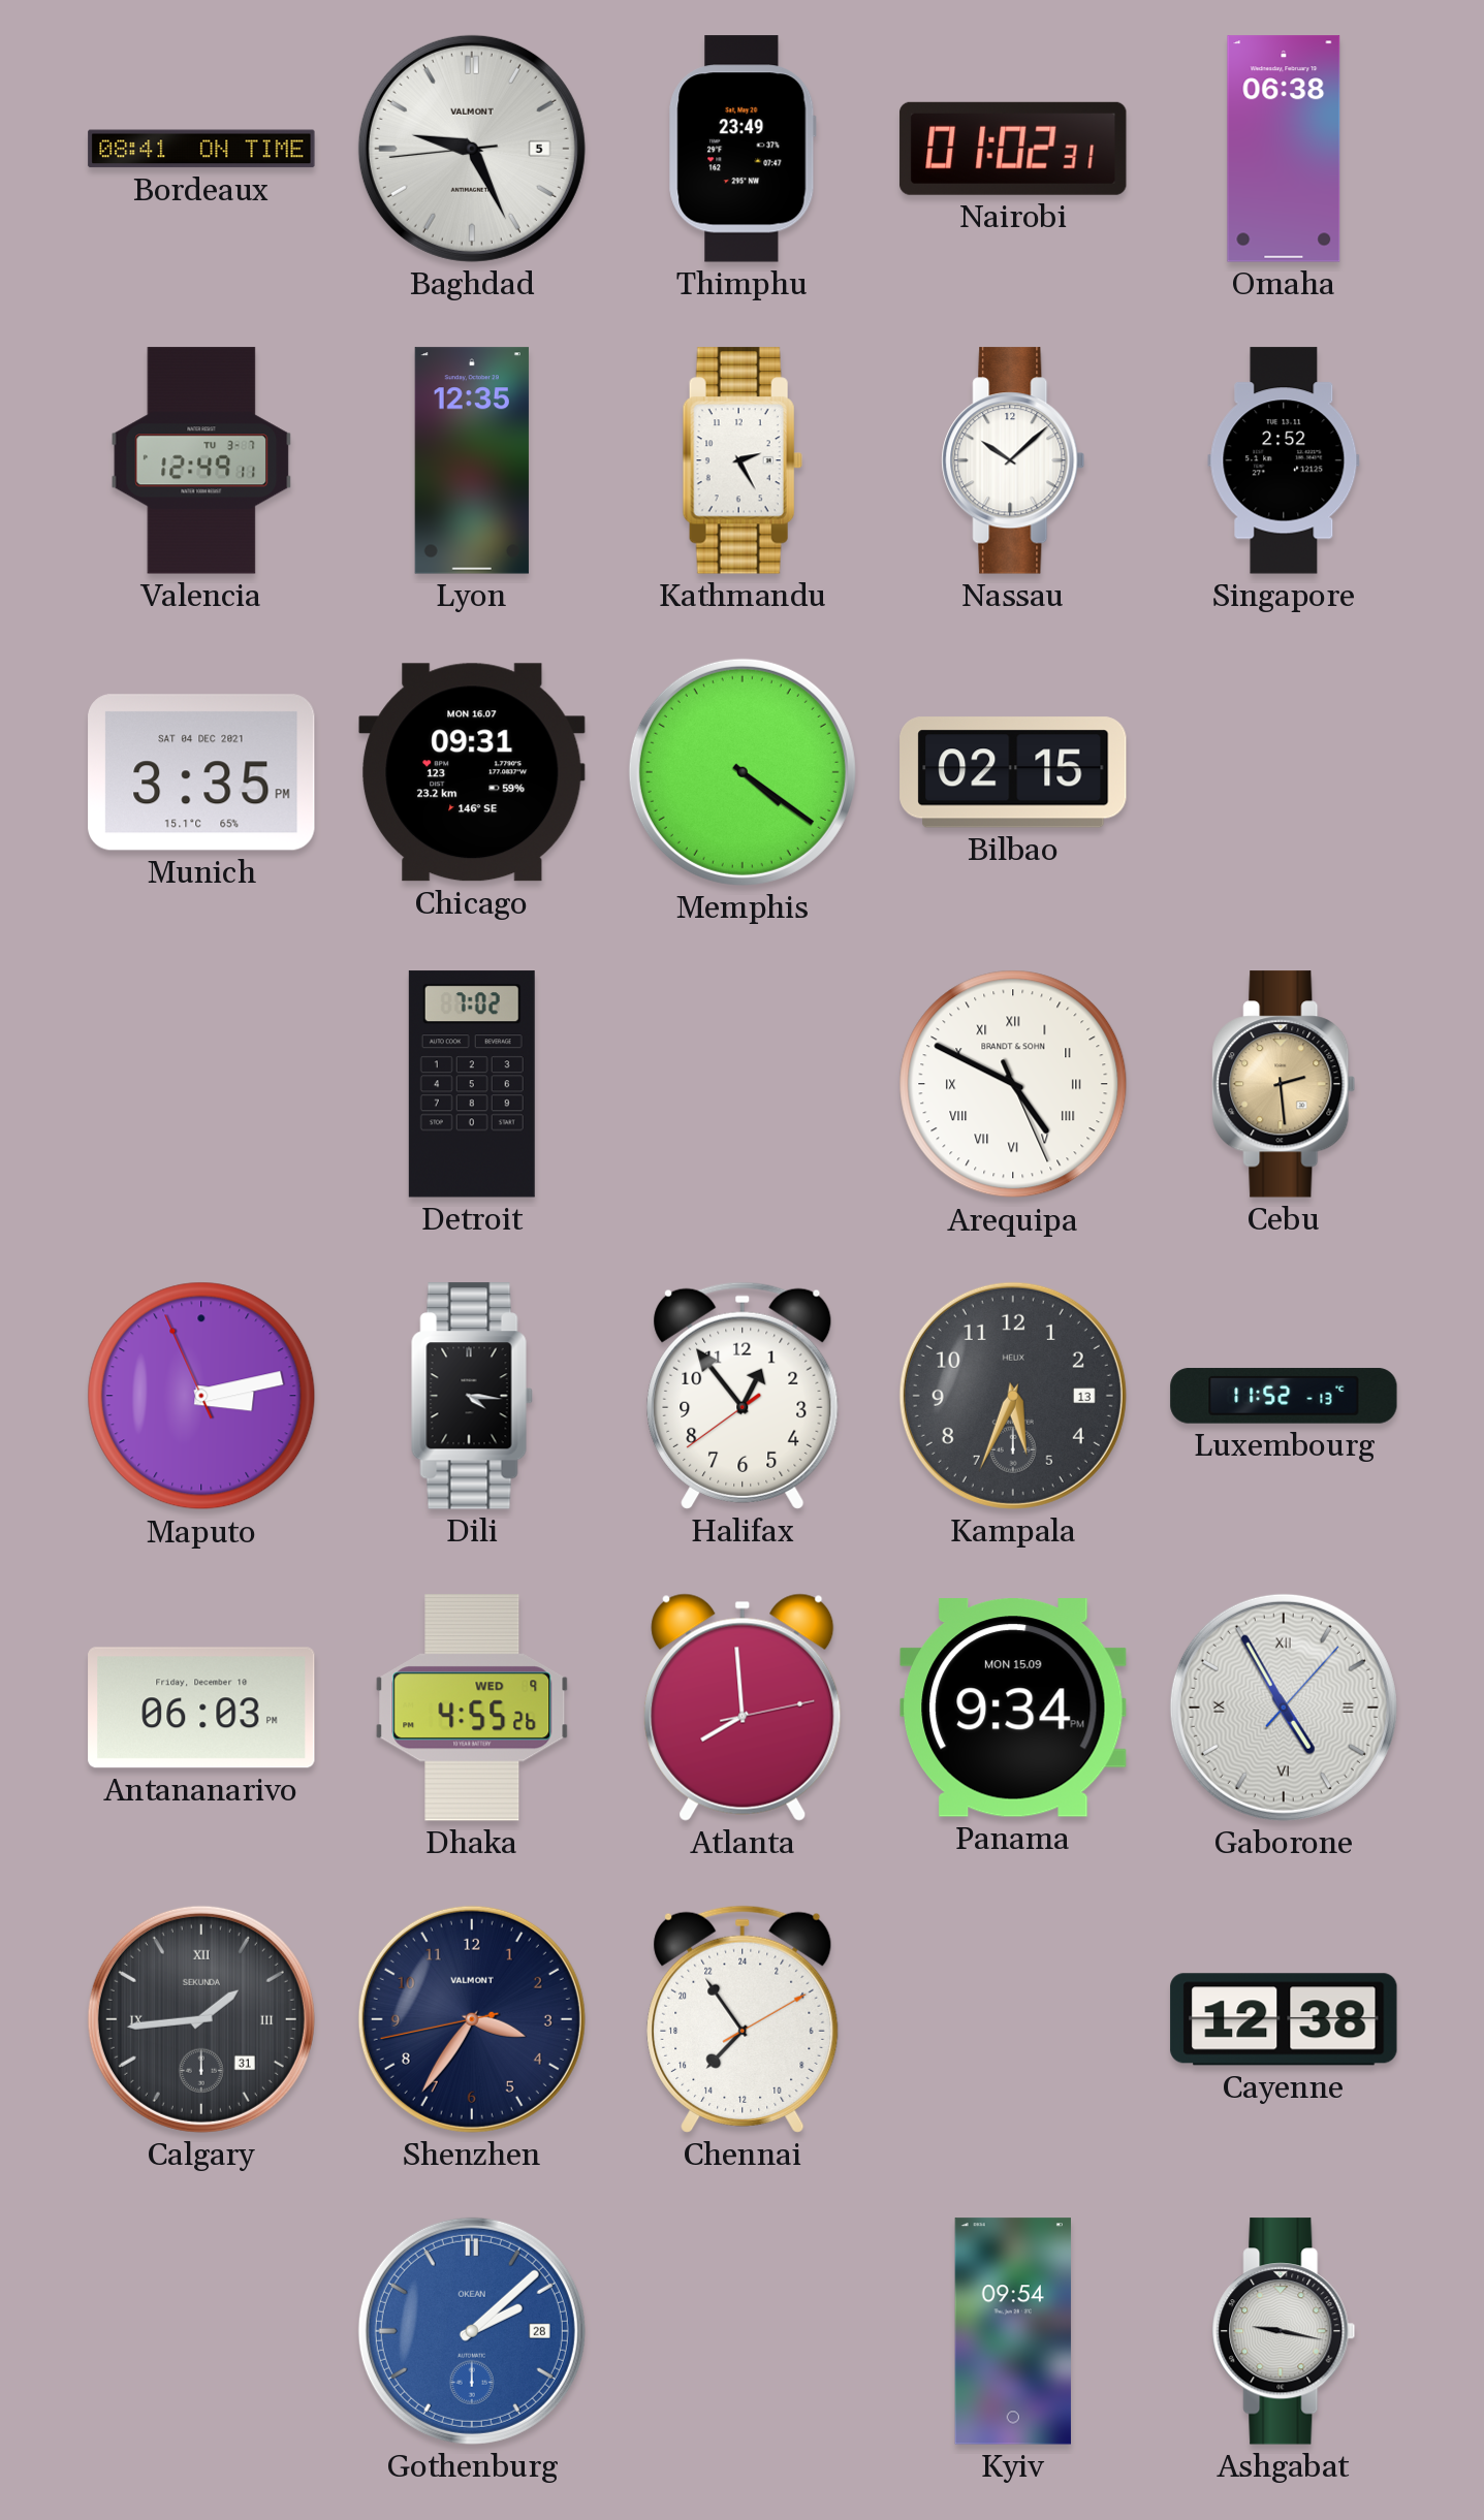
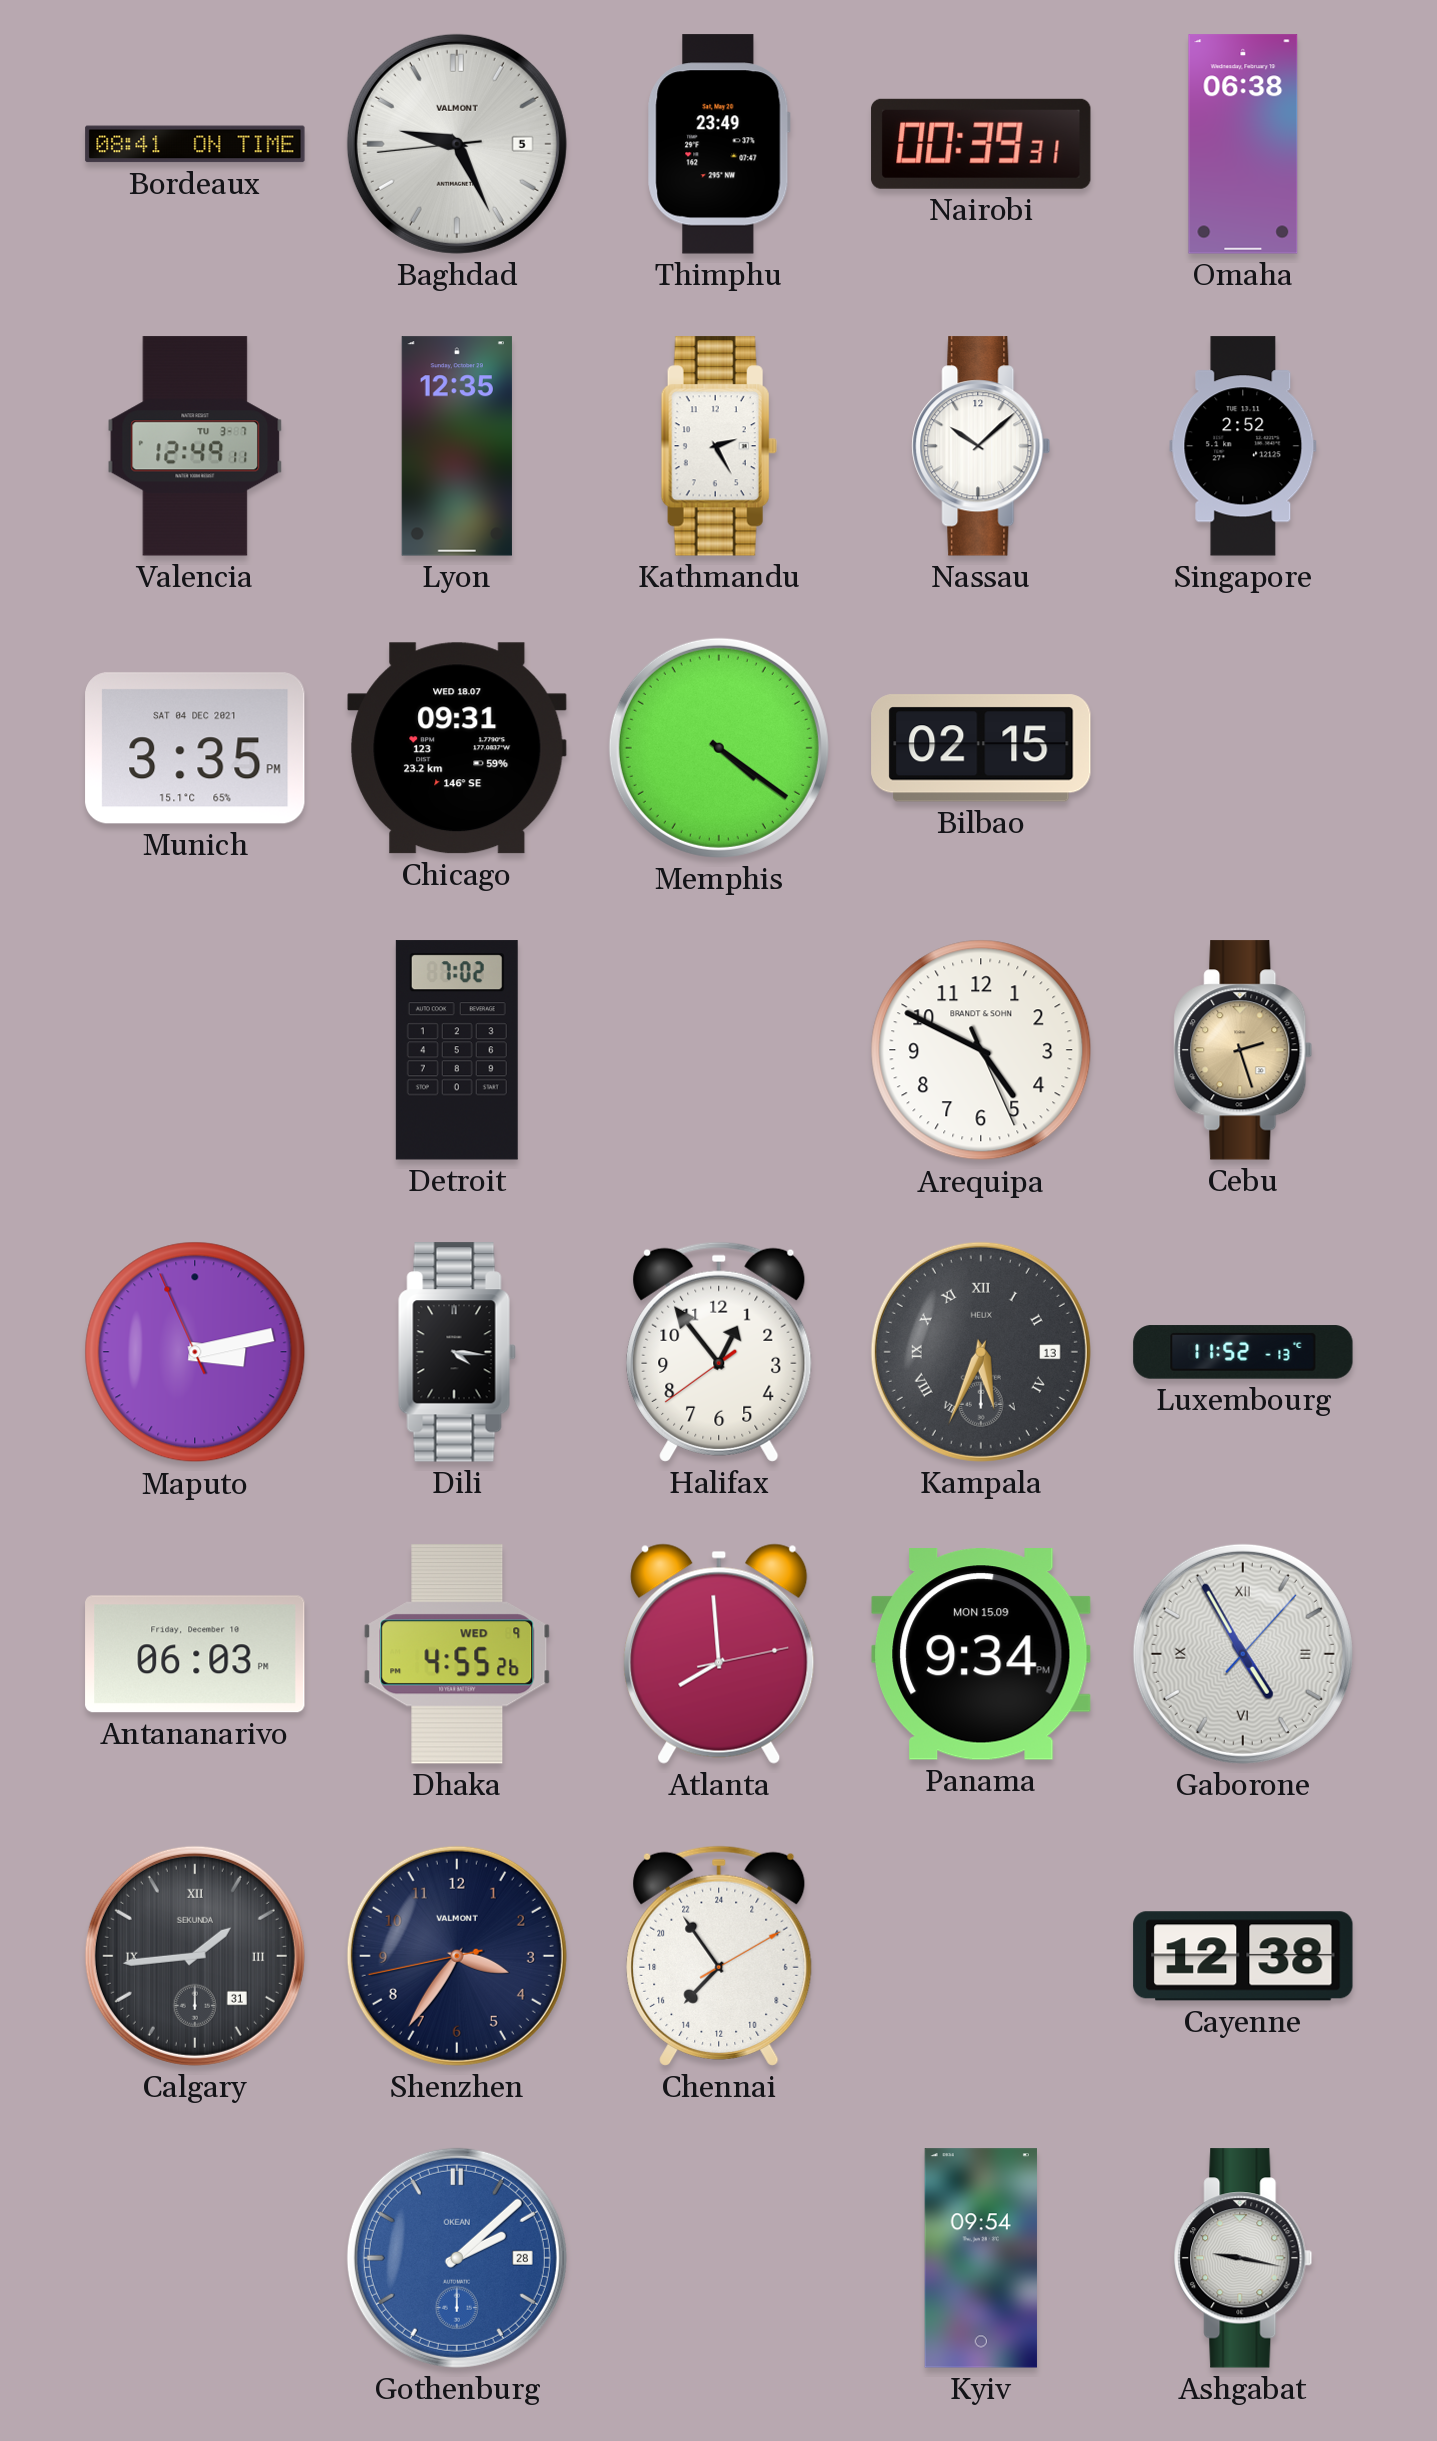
Nairobi: 01:02 -> 00:39 (981, 144)
Chicago date: MON 16.07 -> WED 18.07 (457, 748)
Arequipa numerals: Roman -> Arabic (981, 1050)
Cebu: 2:29 -> 2:27 (1243, 1050)
Kampala numerals: Arabic -> Roman (981, 1352)
